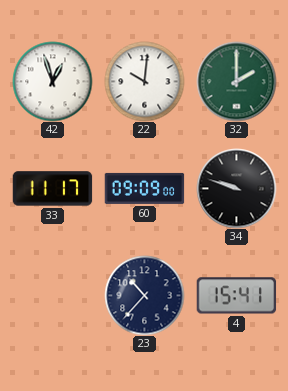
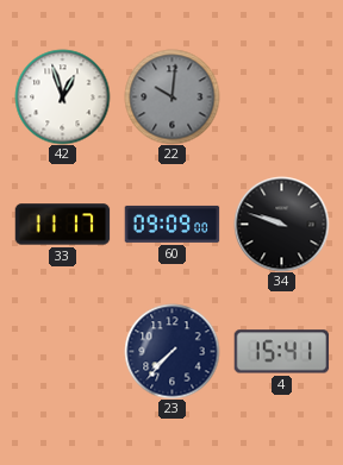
22 dial: white -> grey (171, 96)
32: 2:00 -> none (236, 81)
23: 10:37 -> 7:37 (171, 351)
